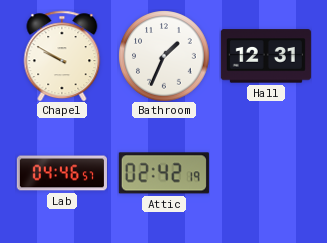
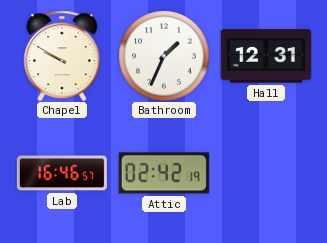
Lab: 04:46 -> 16:46 (62, 173)
